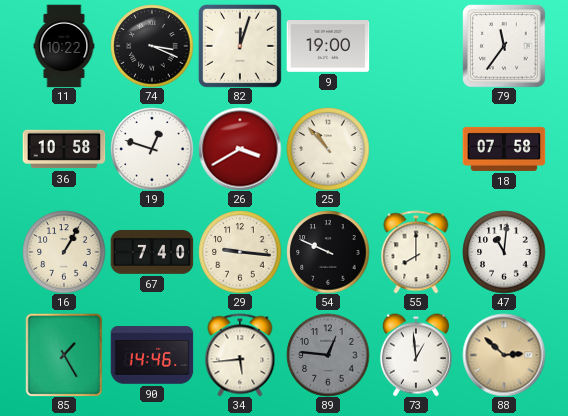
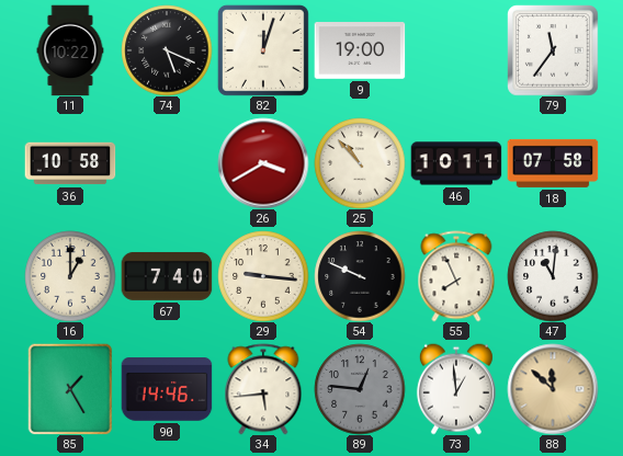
74: 3:19 -> 5:19 (167, 50)
19: 12:48 -> none (152, 149)
46: none -> 10:11 (456, 163)
16: 1:05 -> 1:00 (70, 276)
55: 8:00 -> 7:56 (456, 276)
88: 2:52 -> 11:52 (553, 389)
